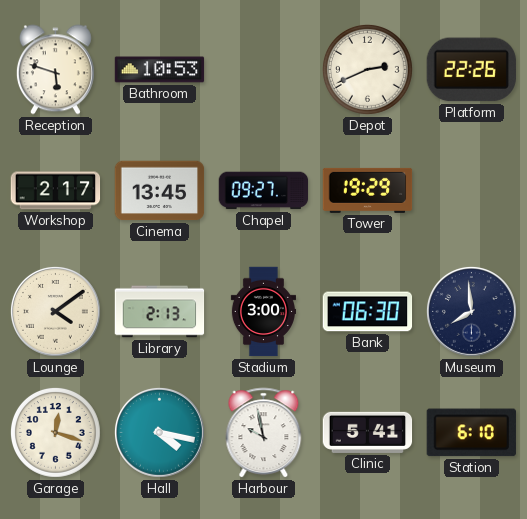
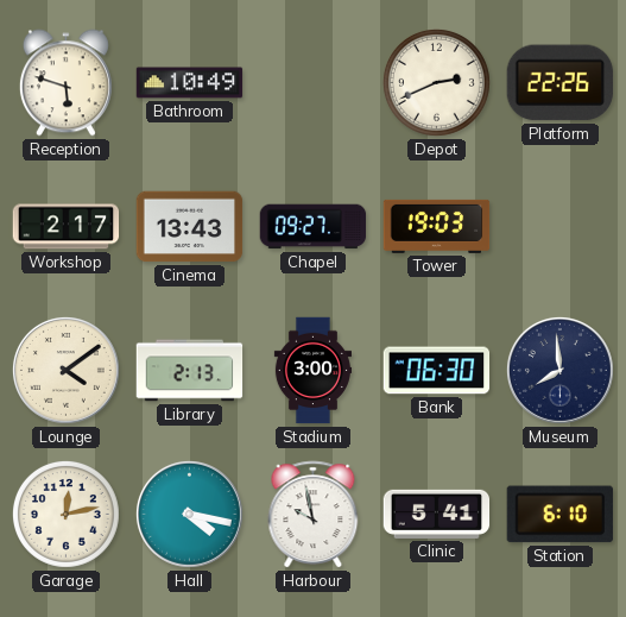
Bathroom: 10:53 -> 10:49 (190, 83)
Cinema: 13:45 -> 13:43 (190, 227)
Tower: 19:29 -> 19:03 (437, 226)
Garage: 12:18 -> 12:13 (67, 515)
